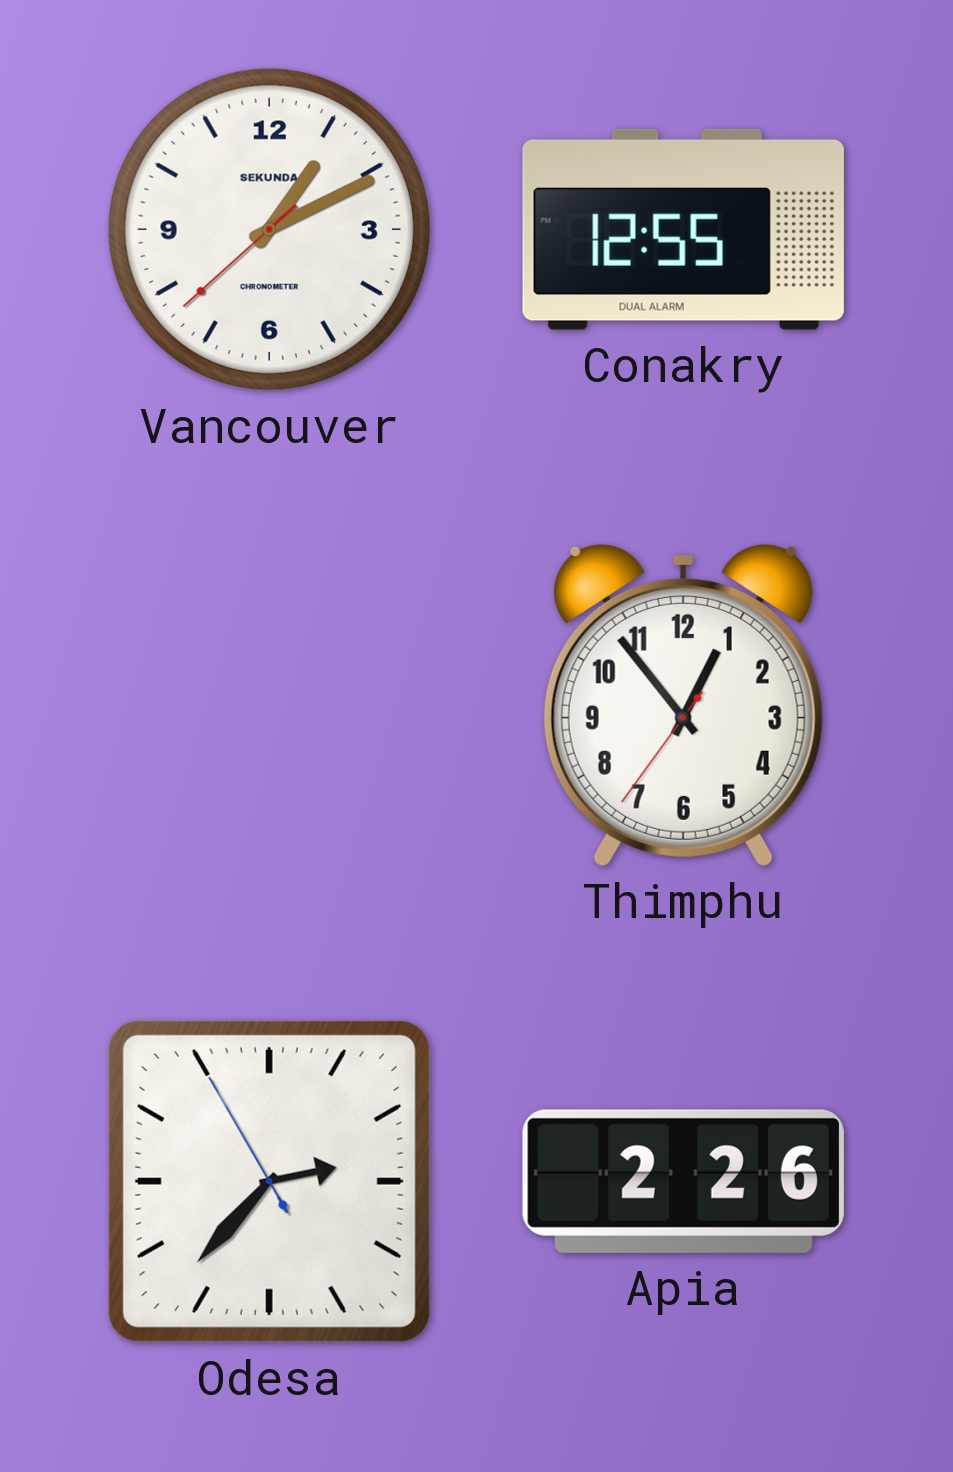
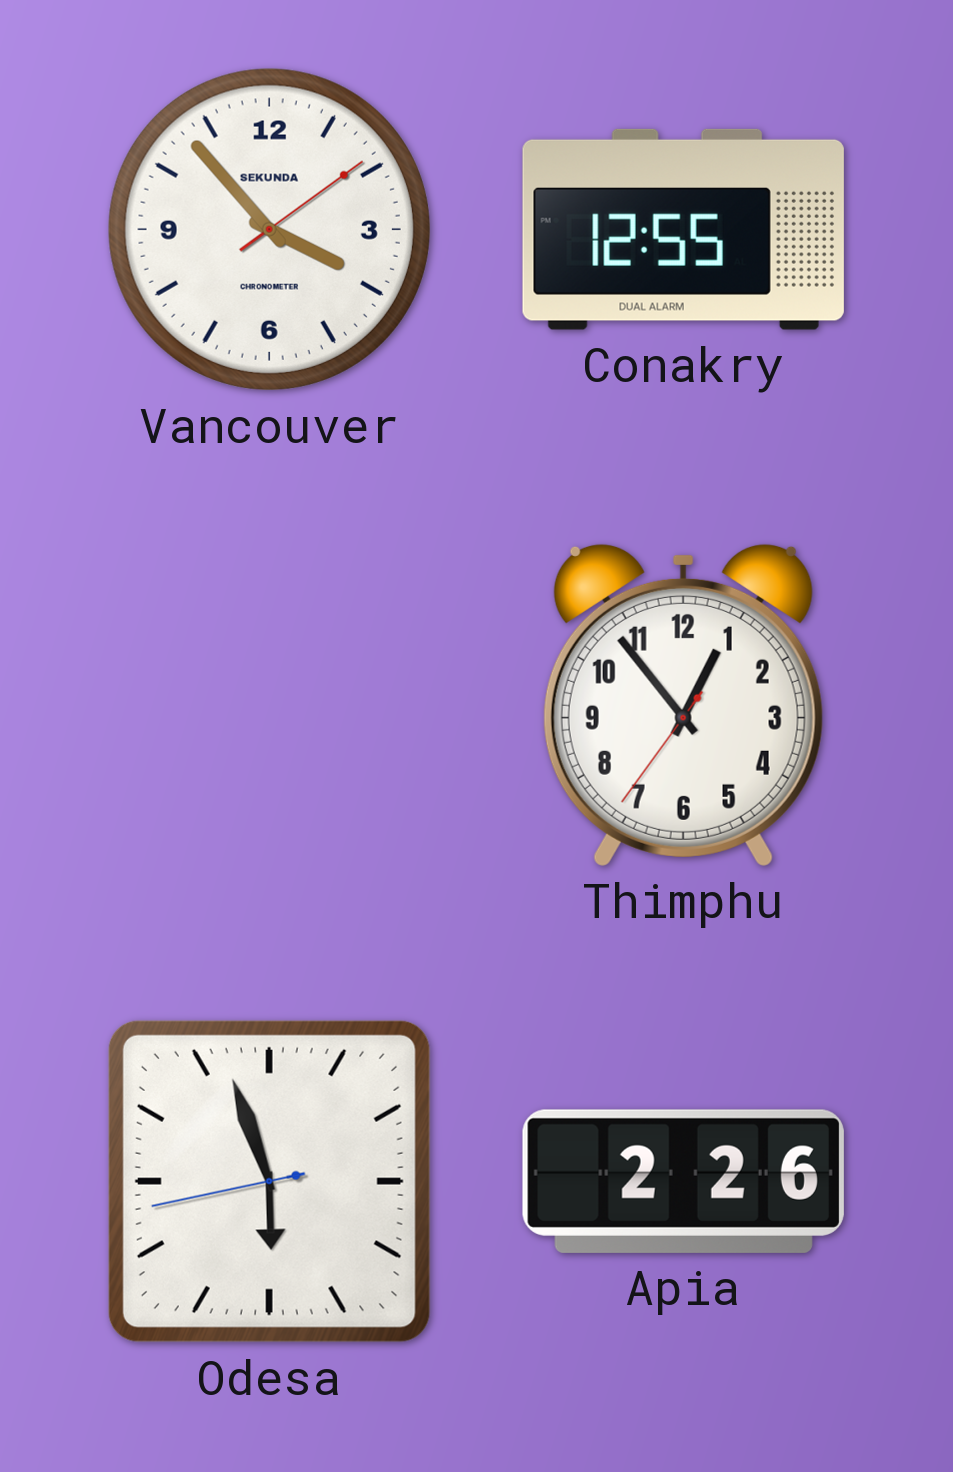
Vancouver: 1:10 -> 3:53 (269, 229)
Odesa: 2:36 -> 5:56 (269, 1181)
